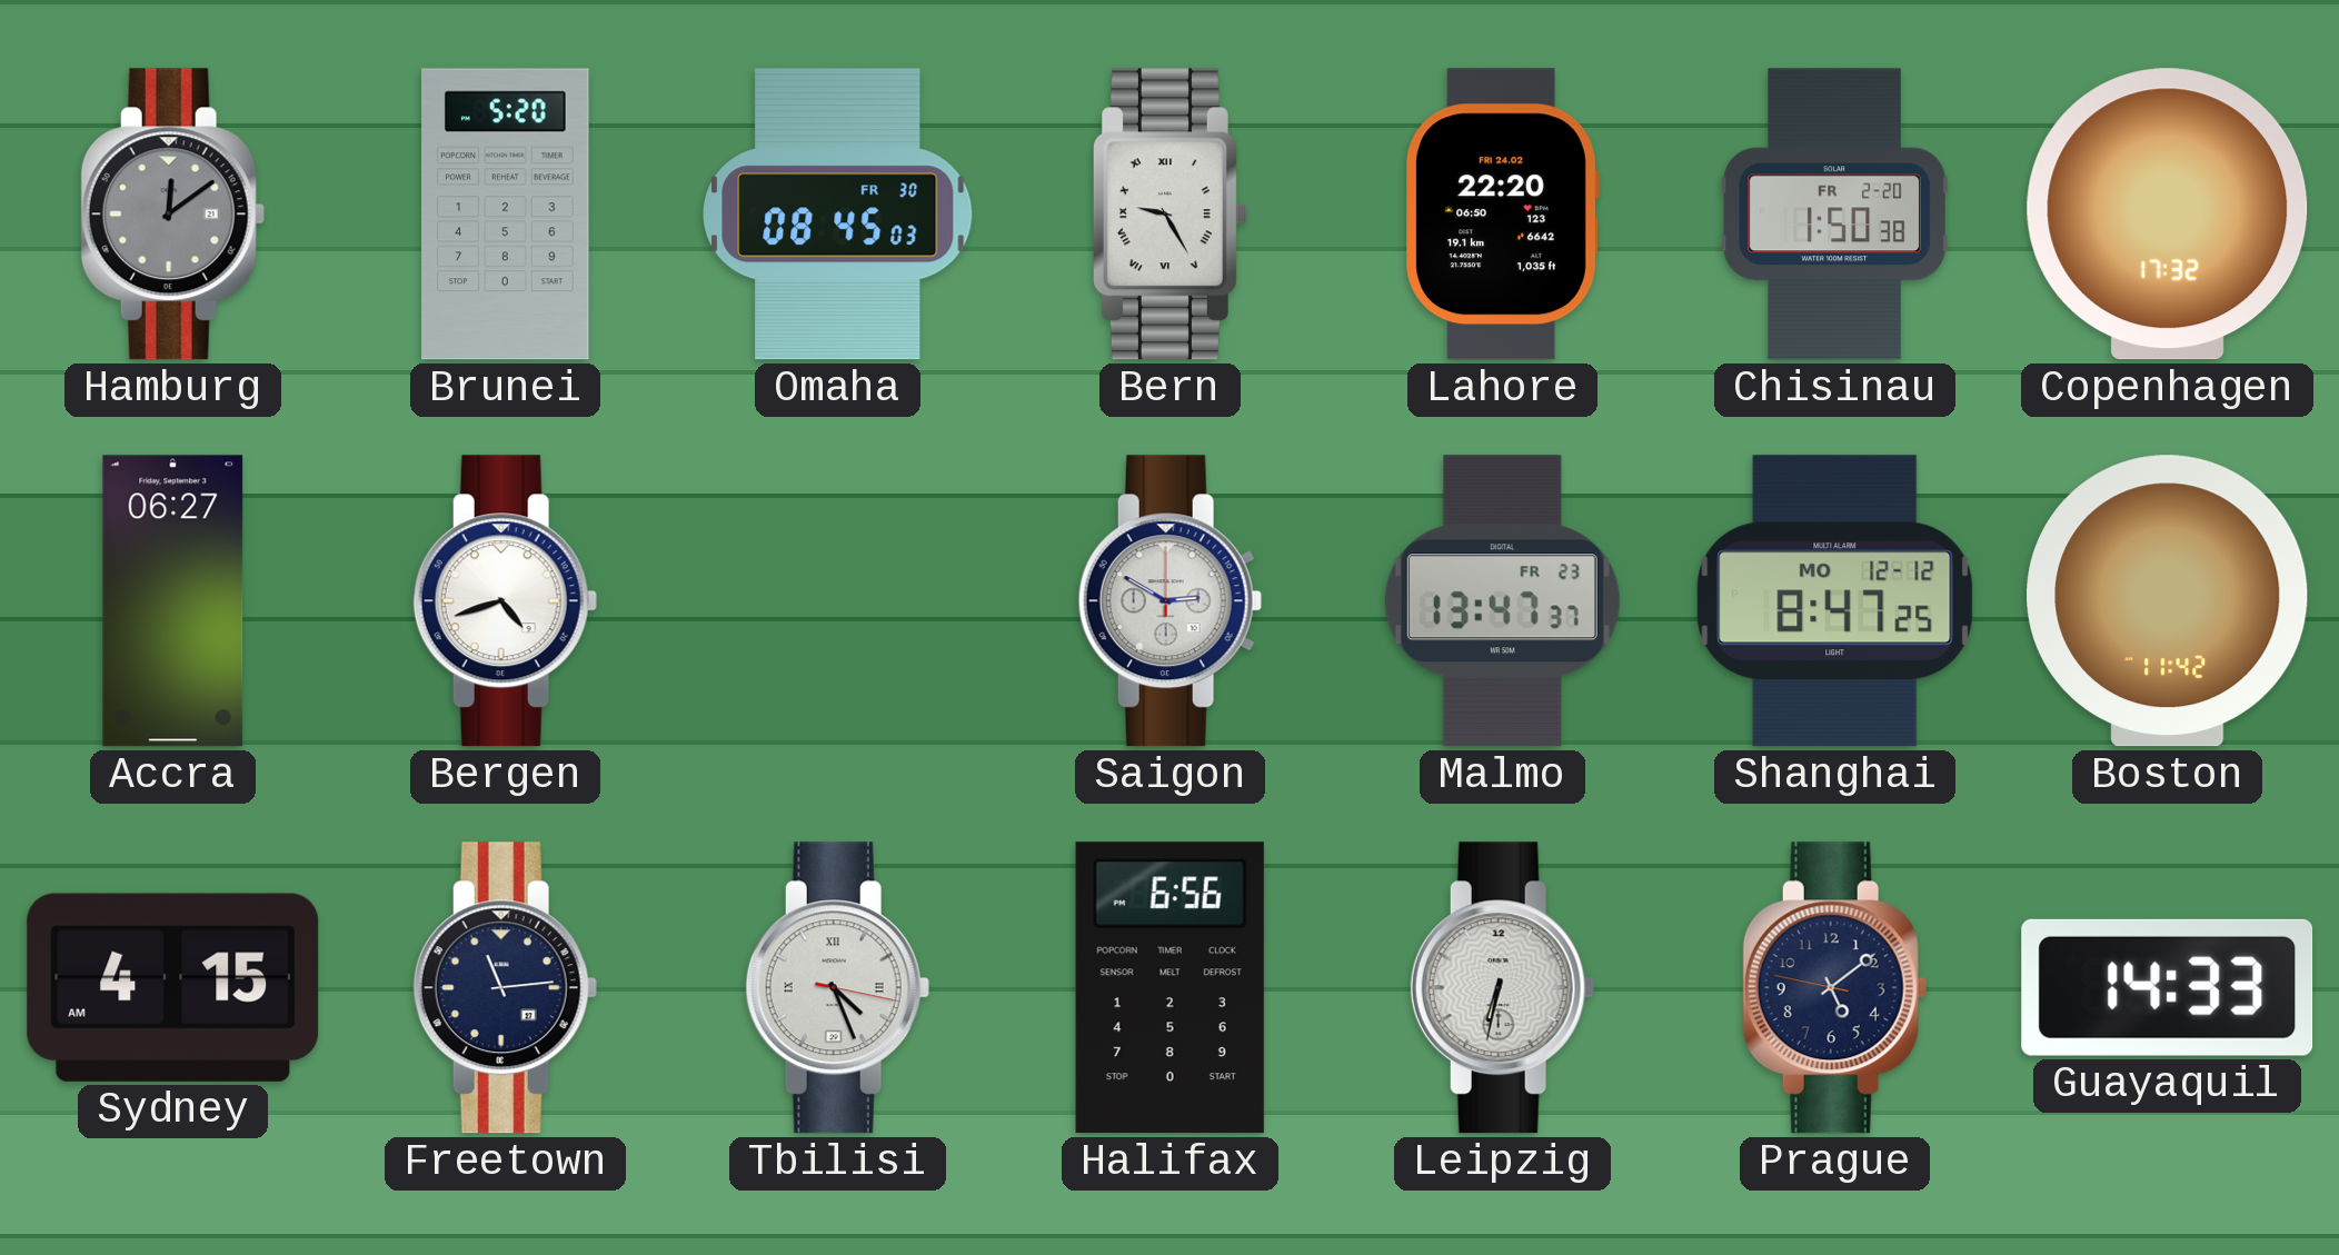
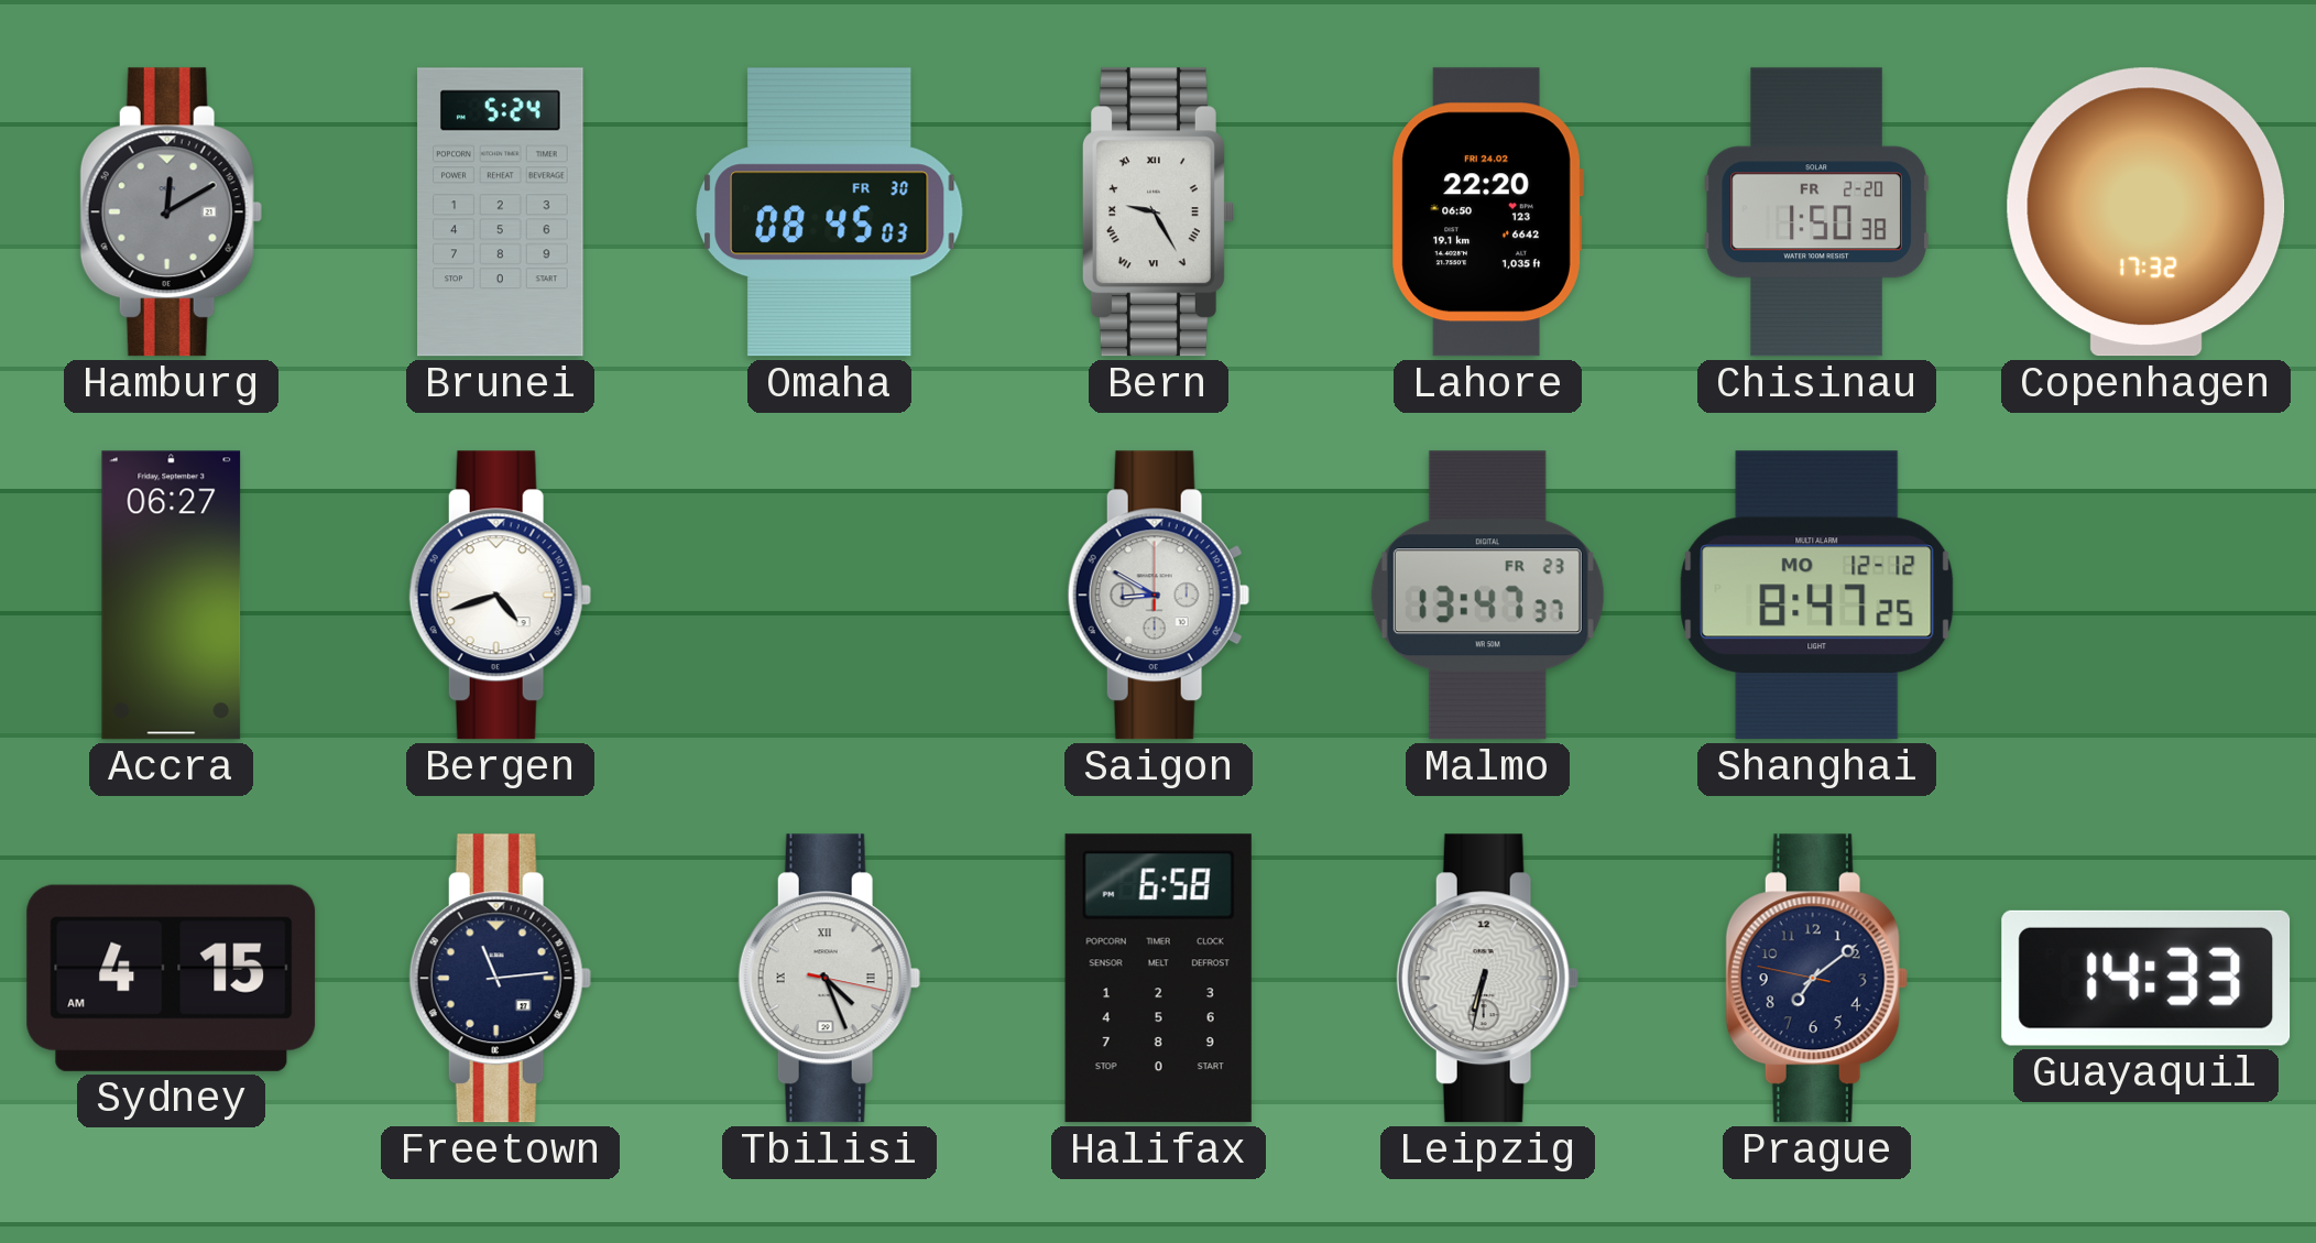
Hamburg: 12:09 -> 12:10 (171, 212)
Brunei: 5:20 -> 5:24 (501, 212)
Saigon: 2:50 -> 8:50 (1158, 596)
Boston: 11:42 -> none (2168, 601)
Halifax: 6:56 -> 6:58 (1158, 979)
Prague: 5:08 -> 7:08 (1816, 979)
